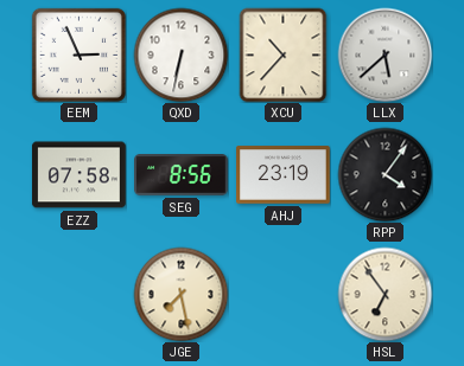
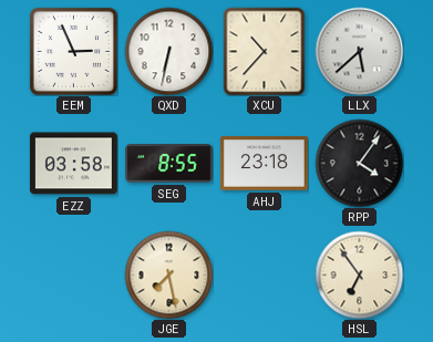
EZZ: 07:58 -> 03:58 (73, 164)
SEG: 8:56 -> 8:55 (169, 164)
AHJ: 23:19 -> 23:18 (265, 164)
